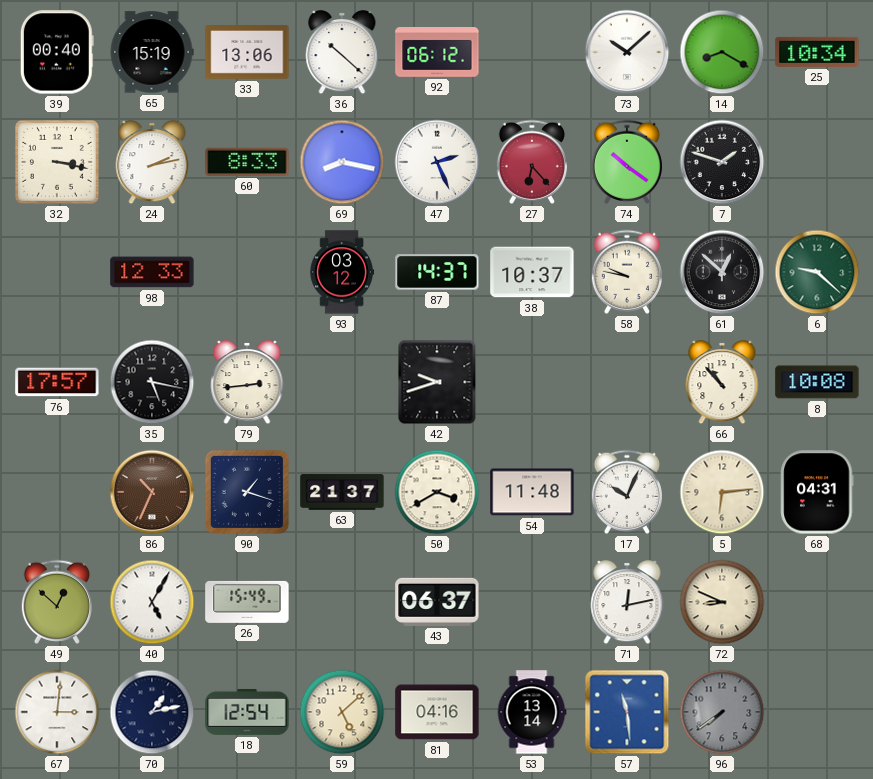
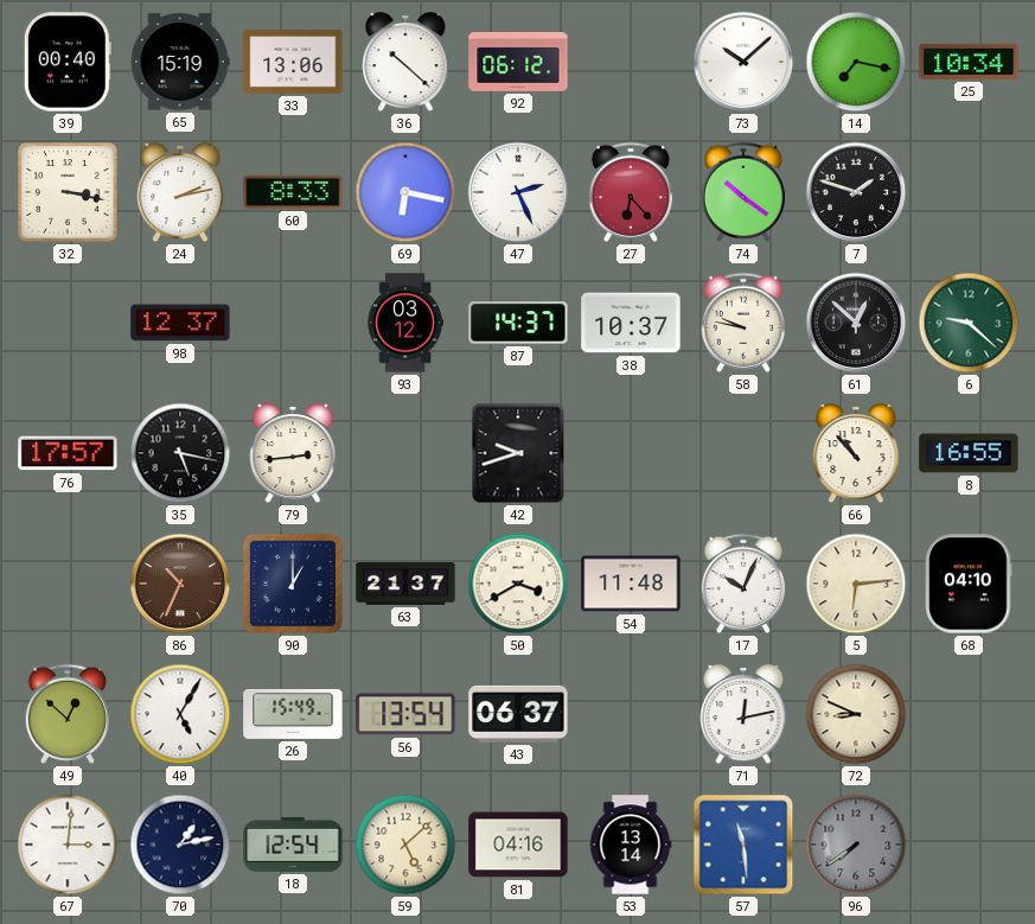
14: 8:20 -> 7:17 (856, 62)
69: 8:17 -> 6:17 (405, 192)
98: 12:33 -> 12:37 (180, 323)
8: 10:08 -> 16:55 (969, 453)
90: 1:18 -> 1:00 (293, 584)
68: 04:31 -> 04:10 (969, 584)
56: none -> 13:54 (405, 714)
